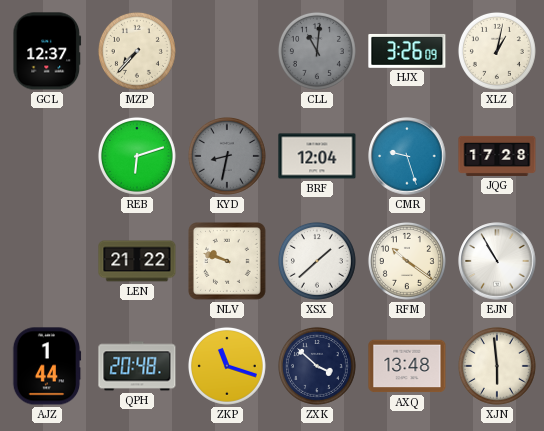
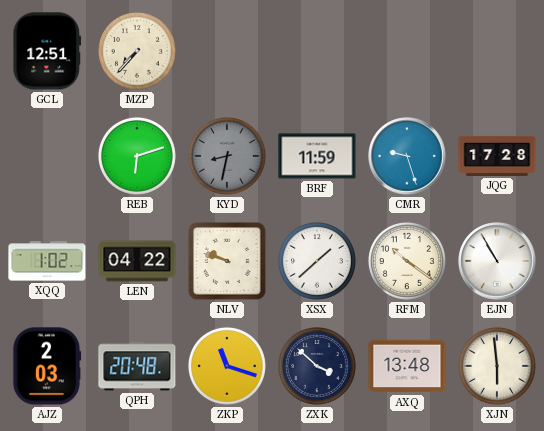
GCL: 12:37 -> 12:51 (47, 51)
CLL: 11:01 -> none (317, 51)
HJX: 3:26 -> none (407, 51)
XLZ: 1:02 -> none (497, 51)
BRF: 12:04 -> 11:59 (317, 156)
XQQ: none -> 1:02 (47, 261)
LEN: 21:22 -> 04:22 (137, 261)
AJZ: 1:44 -> 2:03 (47, 366)
